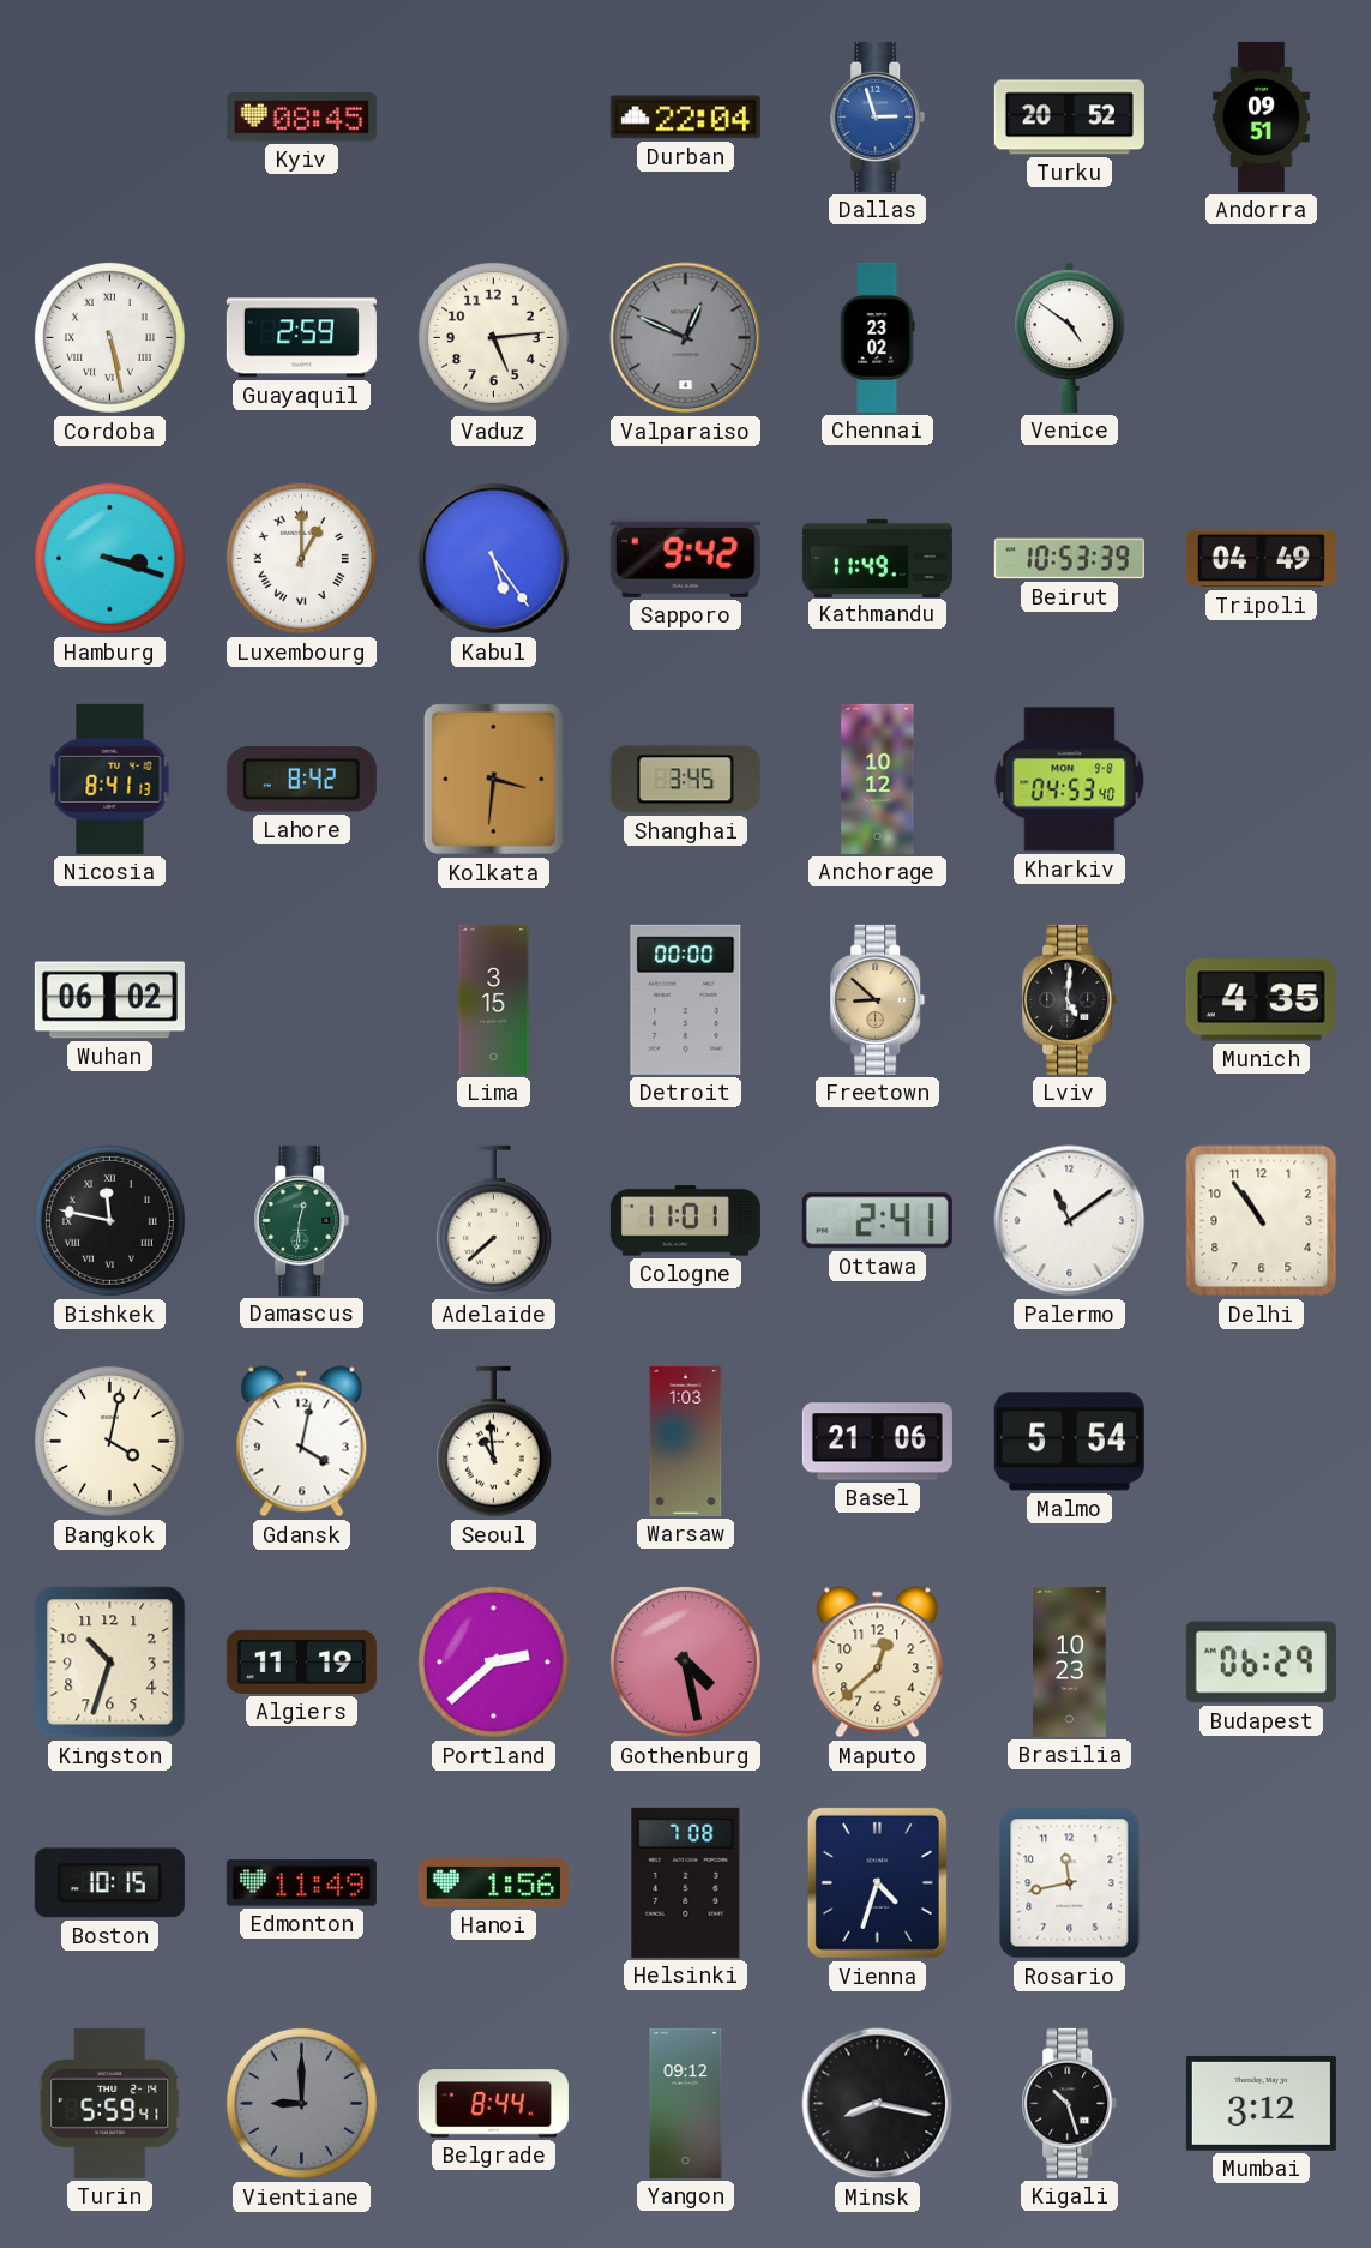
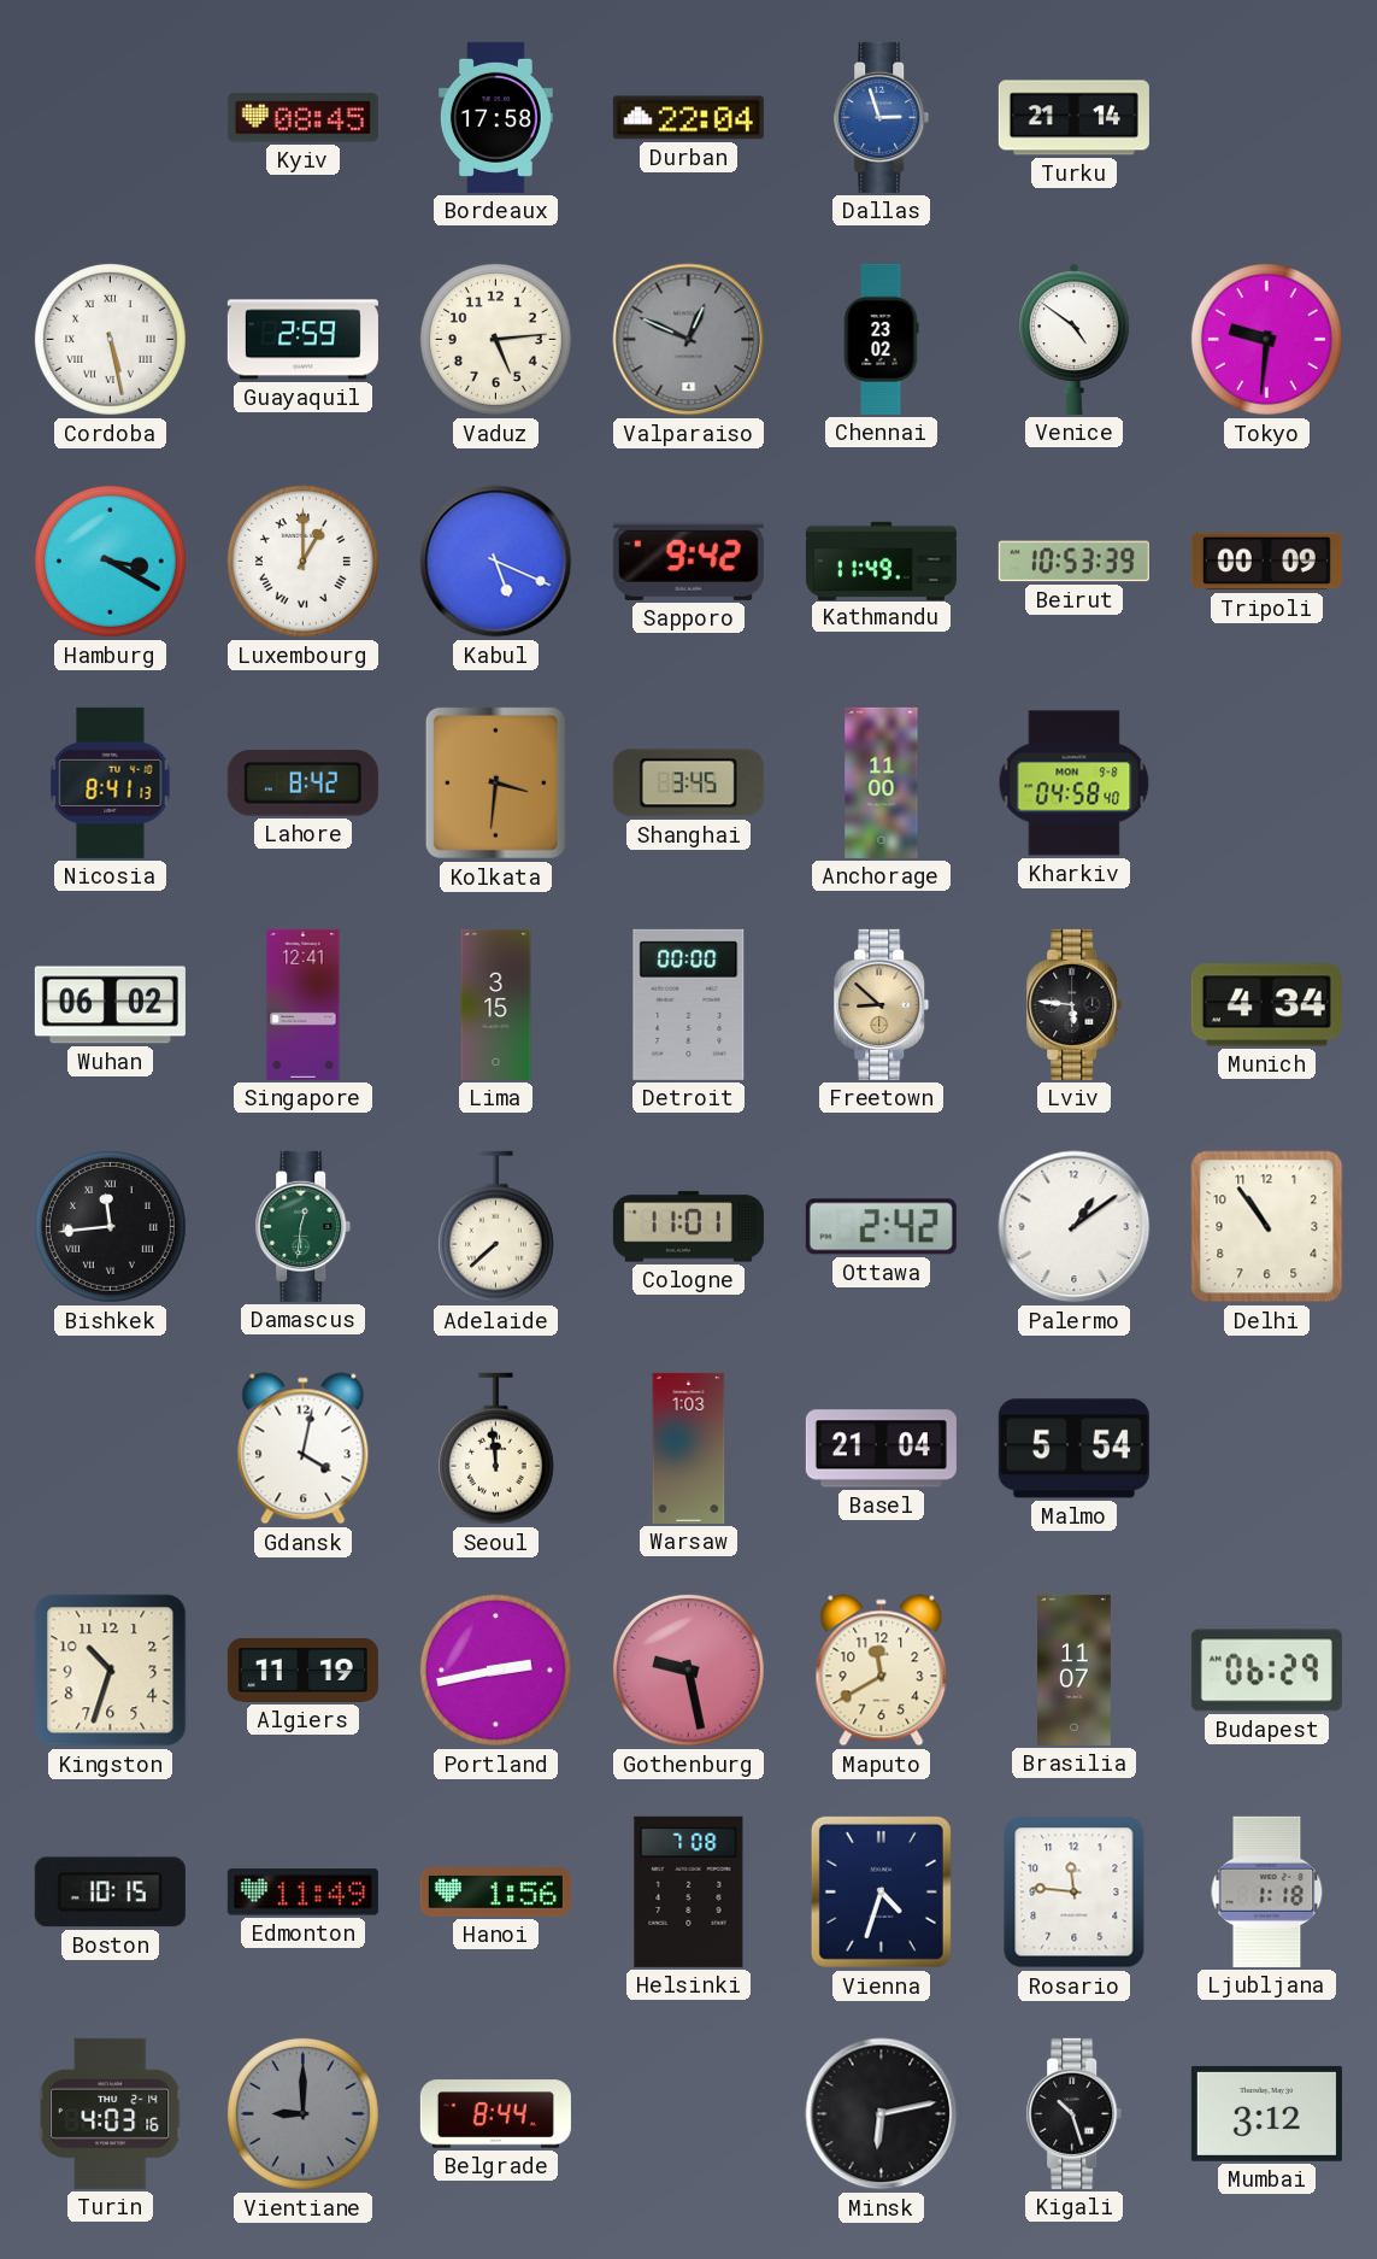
Bordeaux: none -> 17:58 (496, 117)
Turku: 20:52 -> 21:14 (1073, 118)
Andorra: 09:51 -> none (1261, 116)
Tokyo: none -> 9:31 (1266, 339)
Hamburg: 3:18 -> 3:20 (110, 561)
Kabul: 5:24 -> 5:19 (496, 562)
Tripoli: 04:49 -> 00:09 (1266, 562)
Anchorage: 10:12 -> 11:00 (882, 782)
Kharkiv: 04:53 -> 04:58 (1075, 784)
Singapore: none -> 12:41 (304, 1004)
Lviv: 5:01 -> 5:46 (1075, 1004)
Munich: 4:35 -> 4:34 (1266, 1005)
Bishkek: 11:47 -> 11:44 (110, 1226)
Ottawa: 2:41 -> 2:42 (881, 1227)
Palermo: 11:09 -> 1:09 (1075, 1227)
Bangkok: 4:02 -> none (109, 1441)
Seoul: 10:59 -> 11:59 (495, 1449)
Basel: 21:06 -> 21:04 (881, 1449)
Portland: 2:38 -> 2:43 (495, 1670)
Gothenburg: 4:28 -> 9:28 (688, 1670)
Maputo: 12:38 -> 11:40 (882, 1671)
Brasilia: 10:23 -> 11:07 (1075, 1670)
Rosario: 11:43 -> 11:46 (1075, 1893)
Ljubljana: none -> 1:18 (1267, 1891)
Turin: 5:59 -> 4:03 (111, 2113)
Yangon: 09:12 -> none (686, 2103)
Minsk: 8:17 -> 6:13 (882, 2114)
